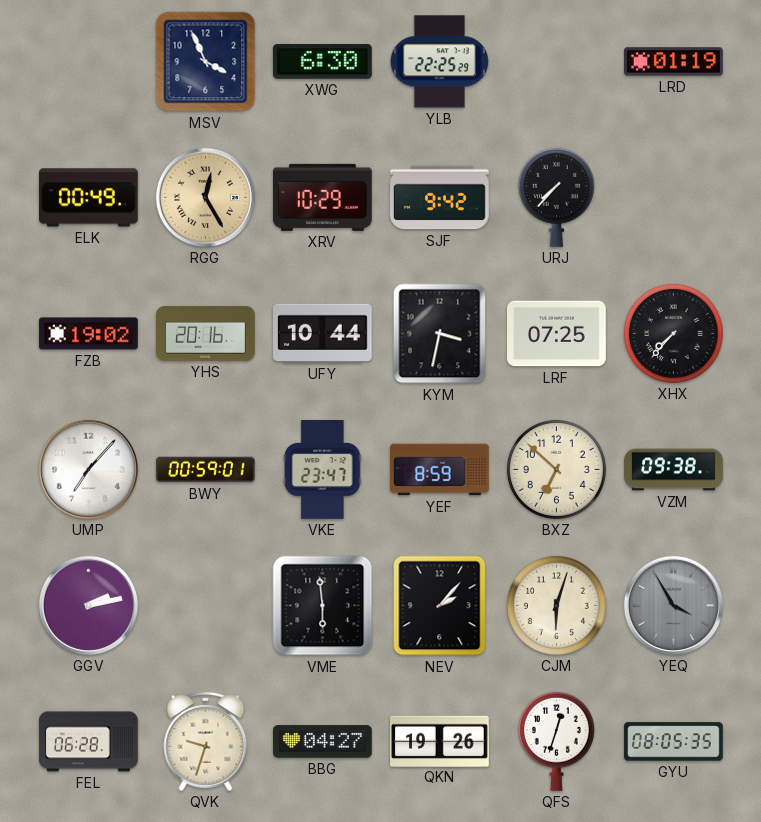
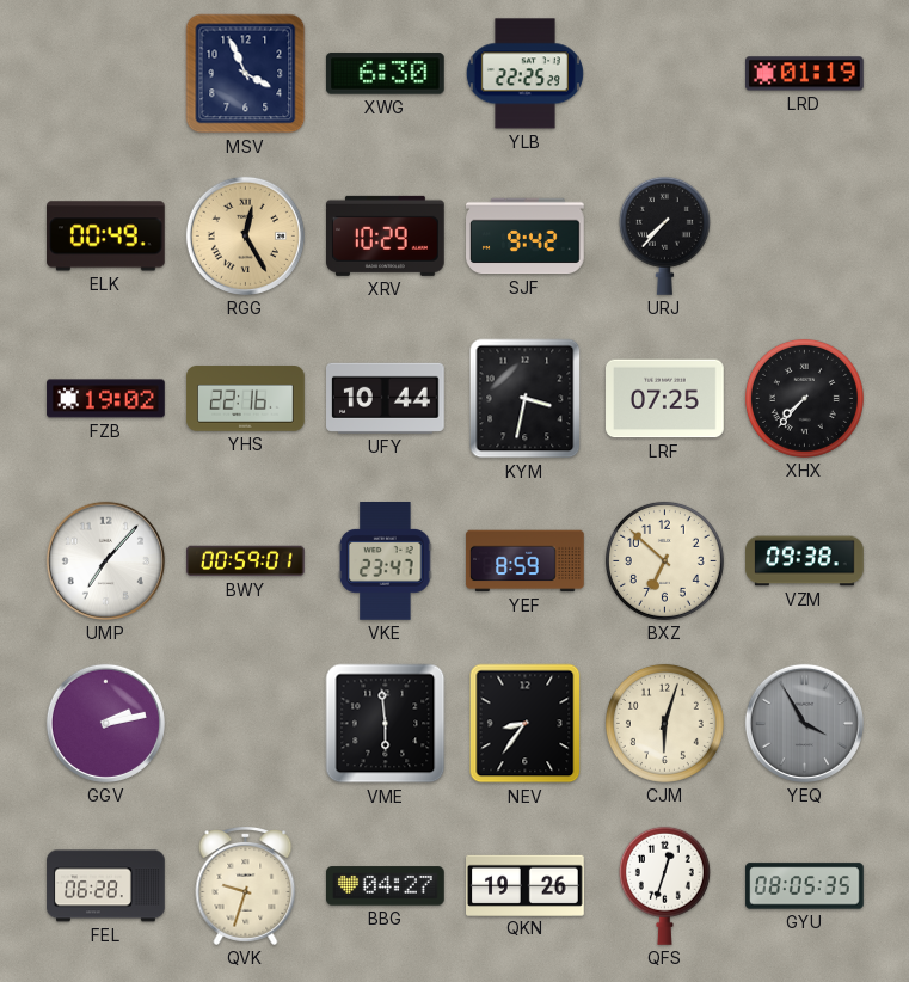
YHS: 20:16 -> 22:16 (246, 399)
NEV: 2:07 -> 8:36 (526, 724)
